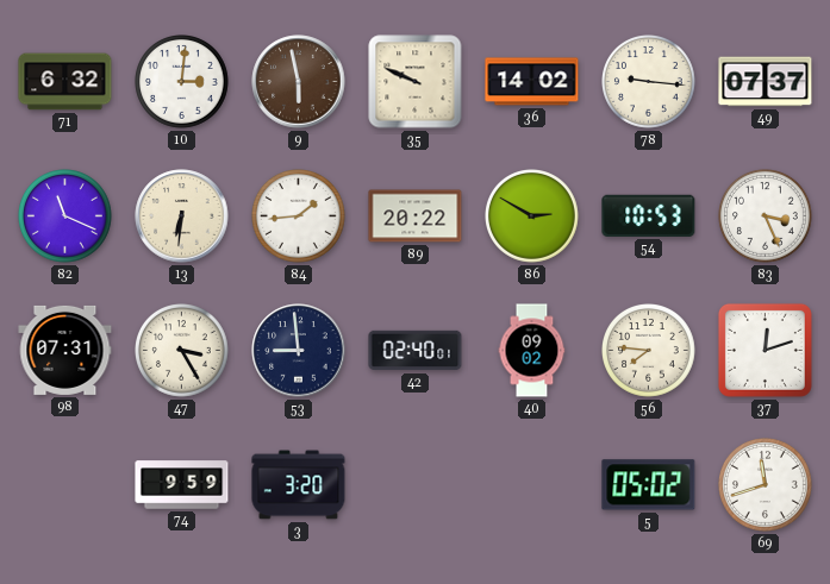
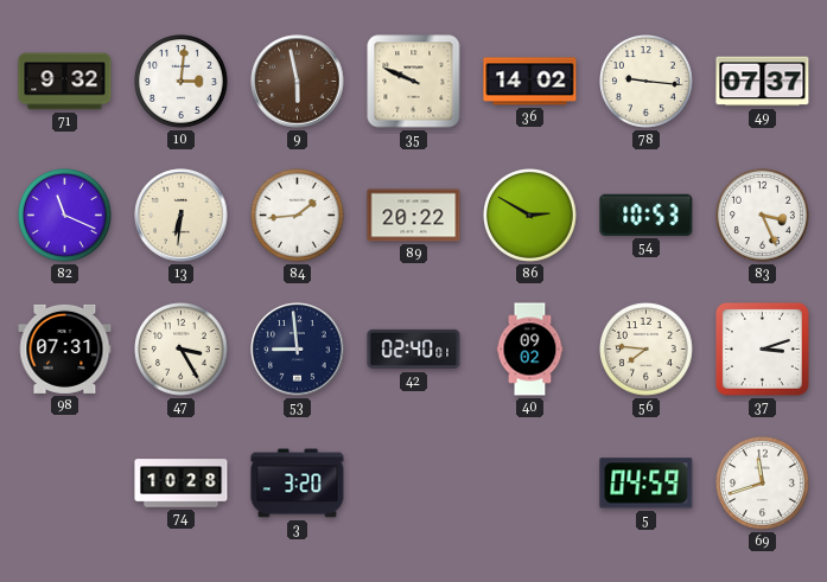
71: 6:32 -> 9:32 (65, 82)
37: 12:12 -> 3:12 (762, 348)
74: 9:59 -> 10:28 (182, 484)
5: 05:02 -> 04:59 (647, 484)
